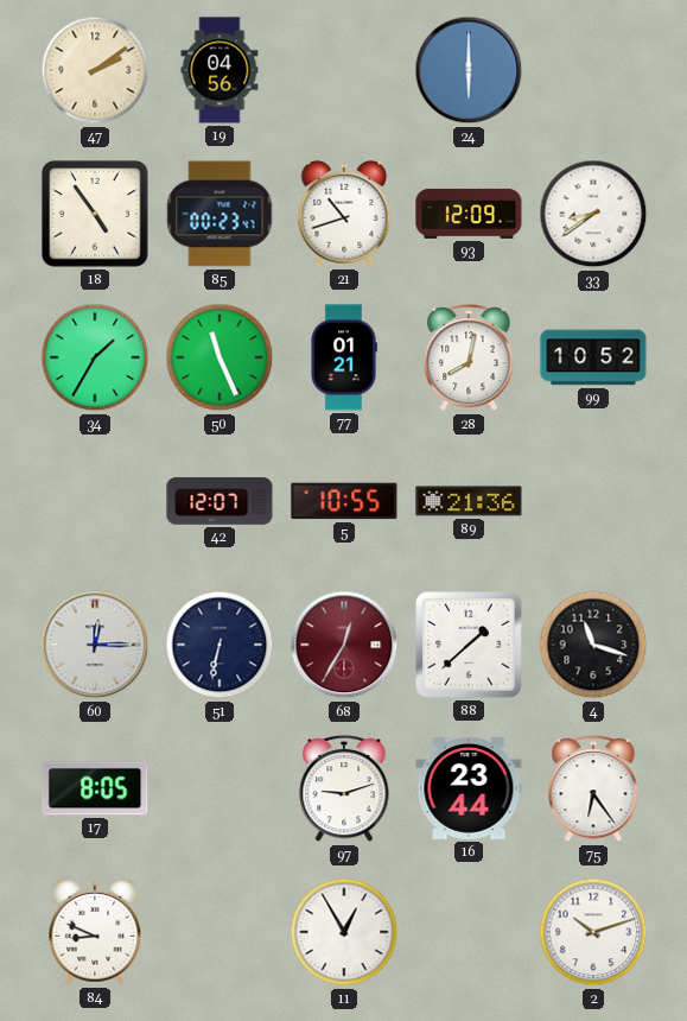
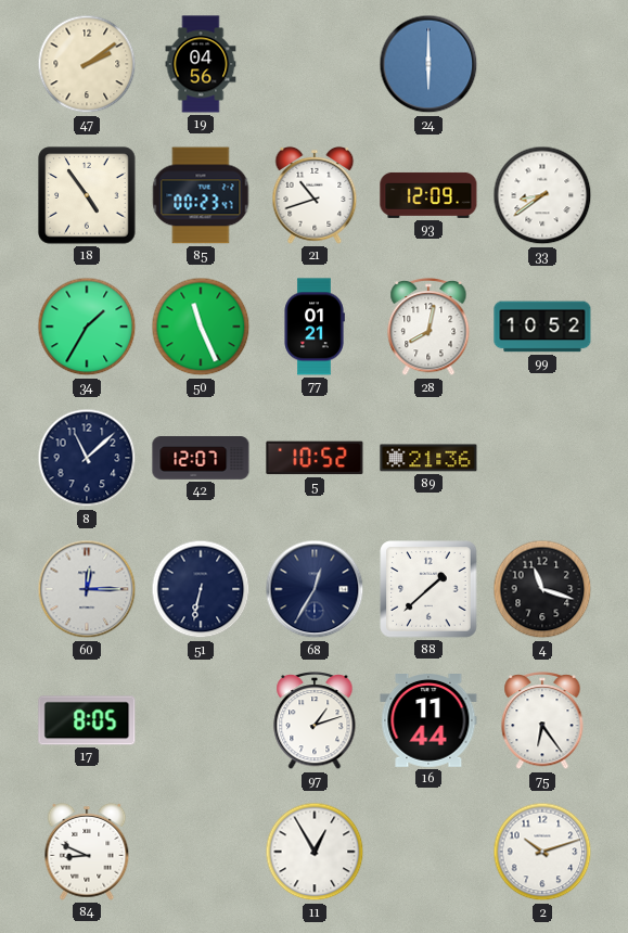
8: none -> 11:08 (87, 458)
5: 10:55 -> 10:52 (315, 458)
68 dial: burgundy -> navy (315, 589)
97: 9:12 -> 1:12 (315, 721)
16: 23:44 -> 11:44 (428, 721)
